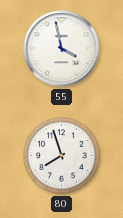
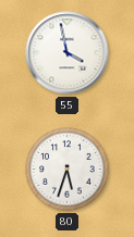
80: 7:57 -> 5:33 (68, 170)
